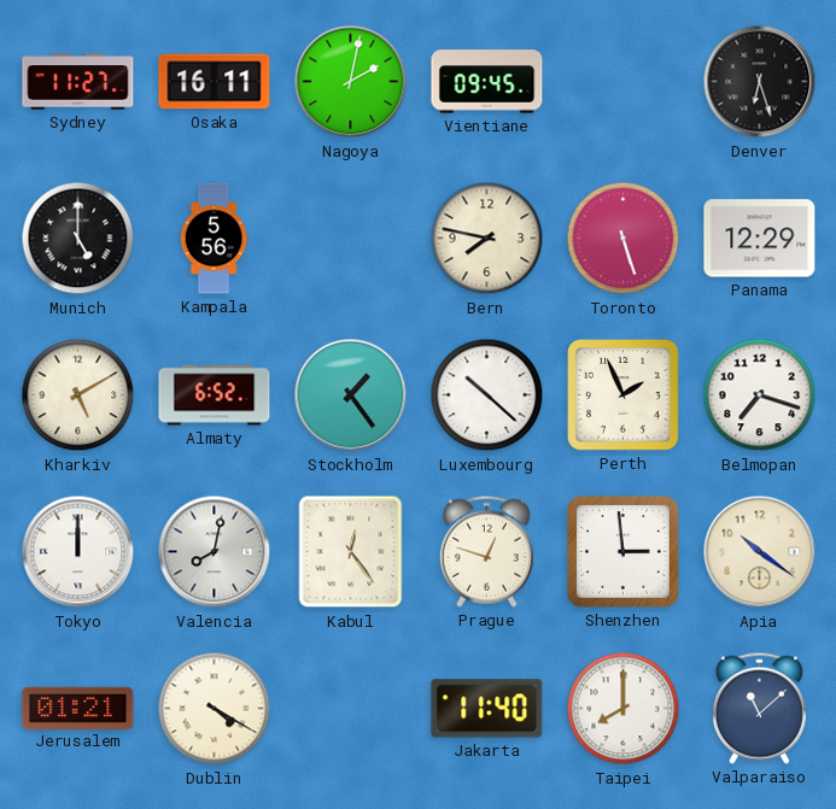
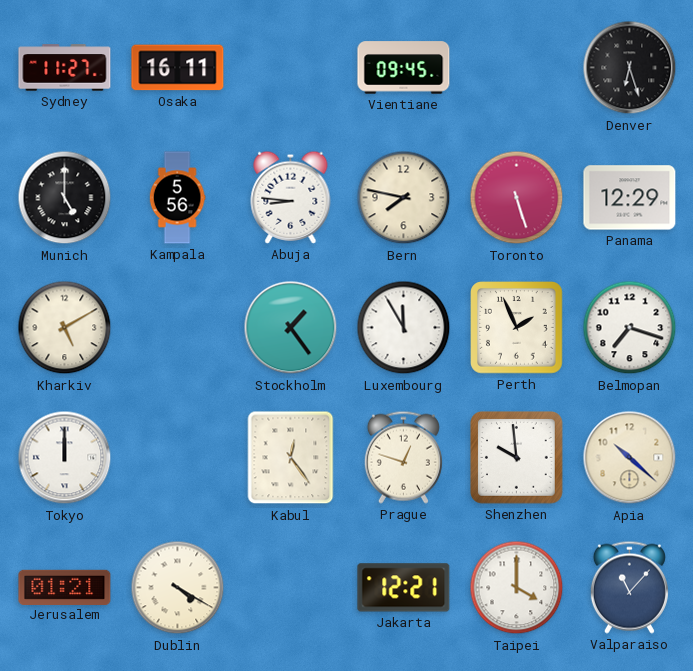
Nagoya: 2:02 -> none (351, 82)
Abuja: none -> 8:46 (291, 197)
Almaty: 6:52 -> none (215, 395)
Luxembourg: 10:22 -> 11:55 (404, 328)
Valencia: 8:02 -> none (215, 552)
Shenzhen: 2:59 -> 9:59 (517, 458)
Apia: 10:21 -> 10:22 (630, 458)
Jakarta: 11:40 -> 12:21 (404, 588)
Taipei: 8:00 -> 4:00 (517, 588)
Valparaiso: 11:08 -> 11:07 (629, 587)
